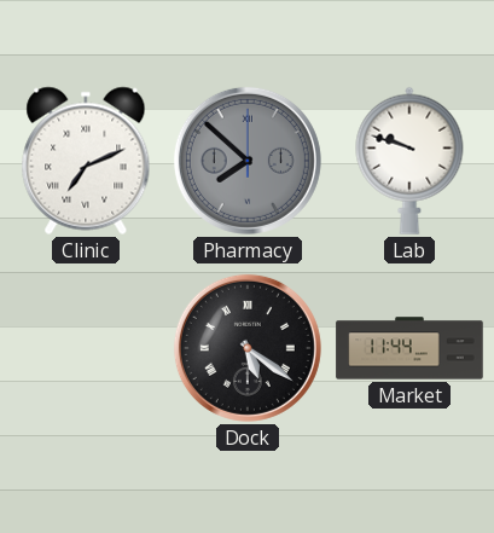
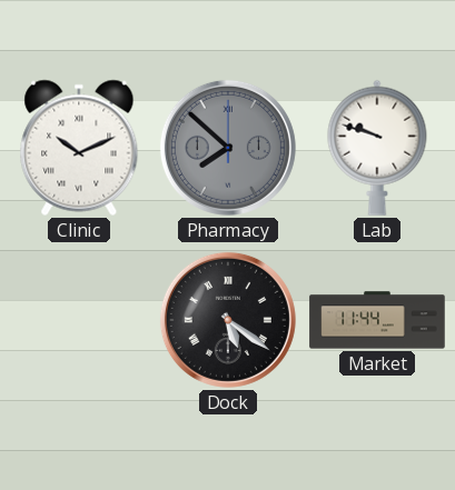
Clinic: 7:11 -> 10:11 (79, 148)
